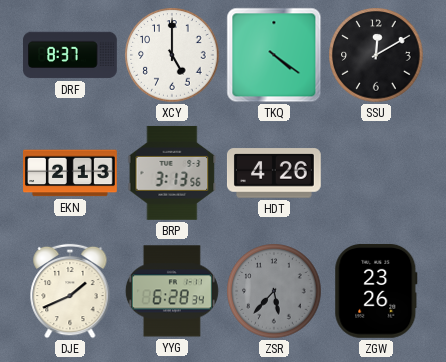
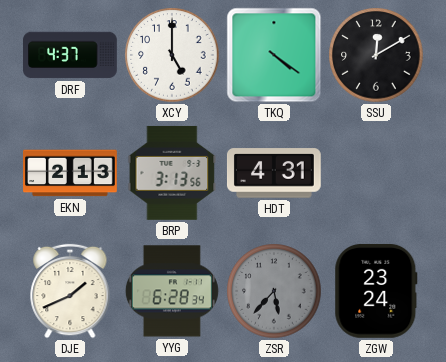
DRF: 8:37 -> 4:37 (71, 55)
HDT: 4:26 -> 4:31 (274, 173)
ZGW: 23:26 -> 23:24 (376, 291)
